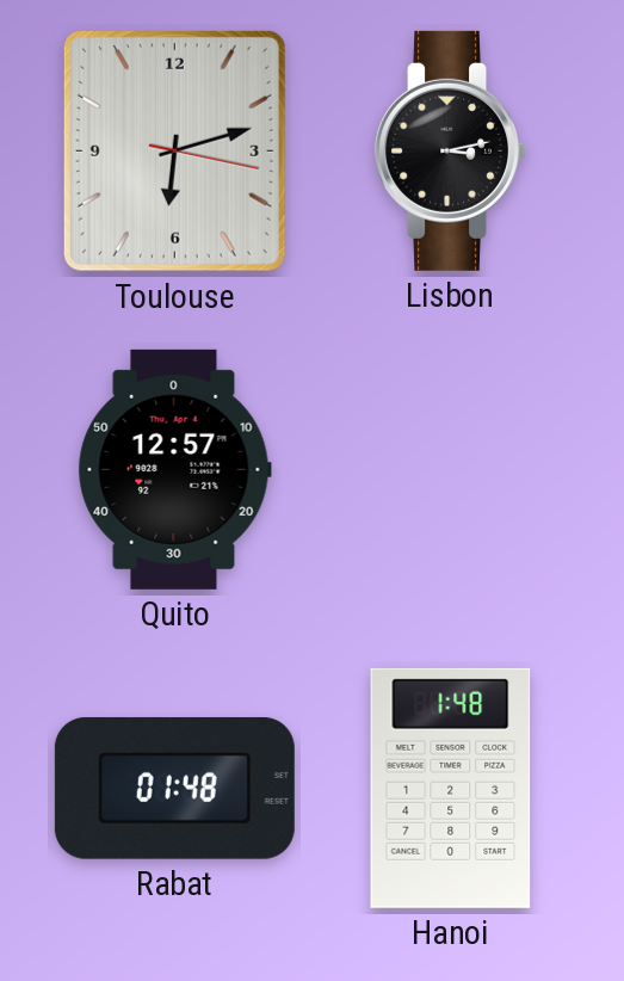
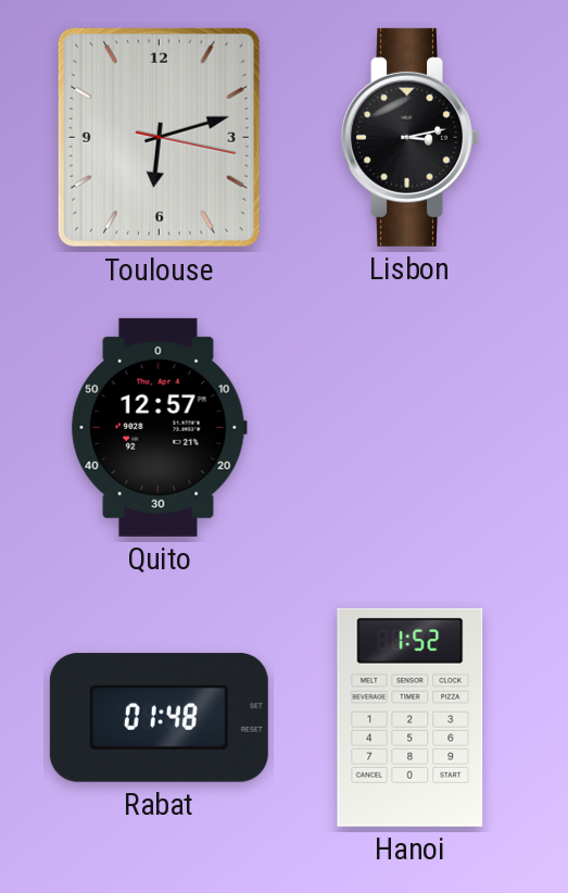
Hanoi: 1:48 -> 1:52 (411, 717)
